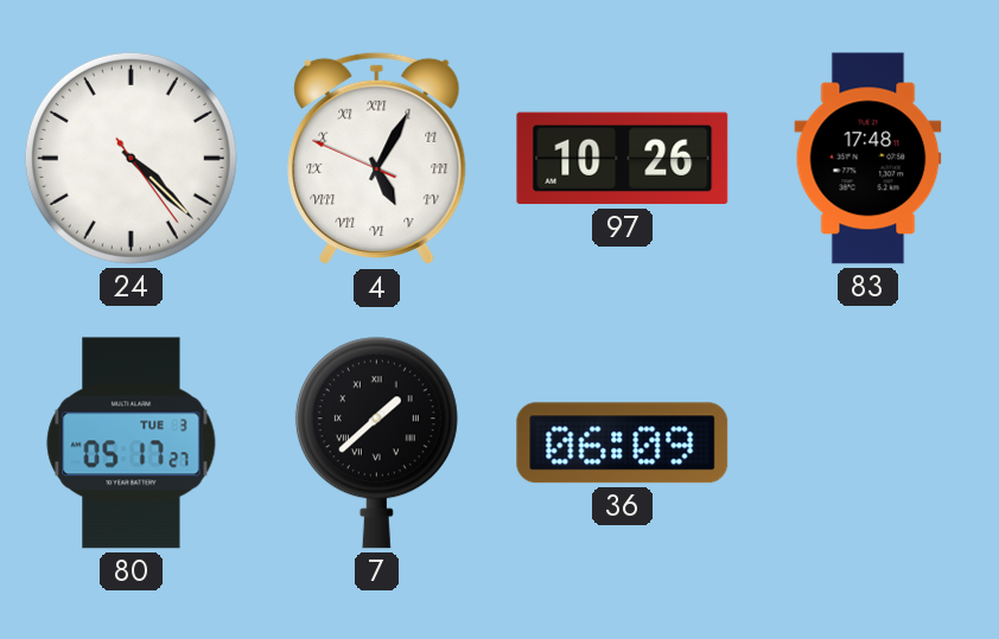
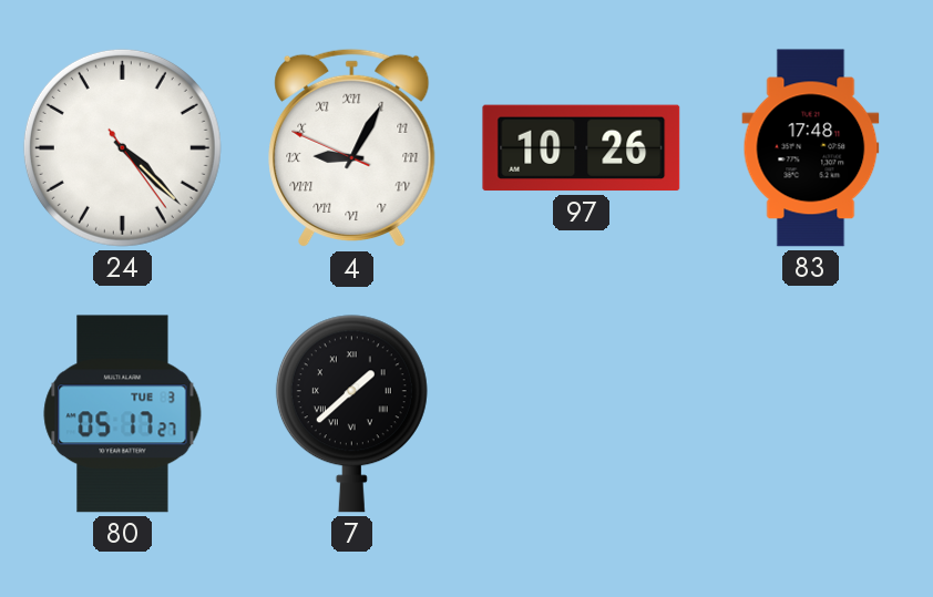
4: 5:04 -> 9:04 (352, 148)
36: 06:09 -> none (623, 443)
